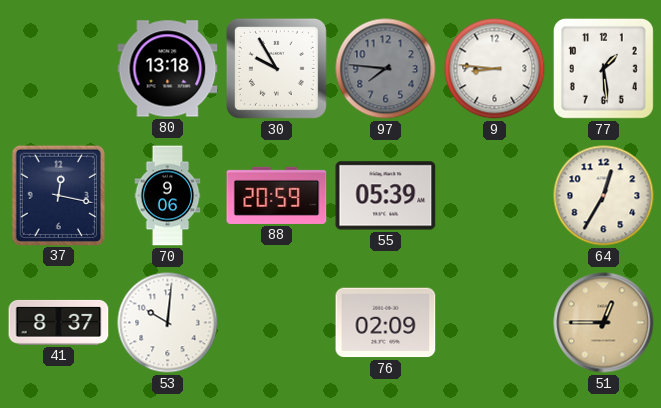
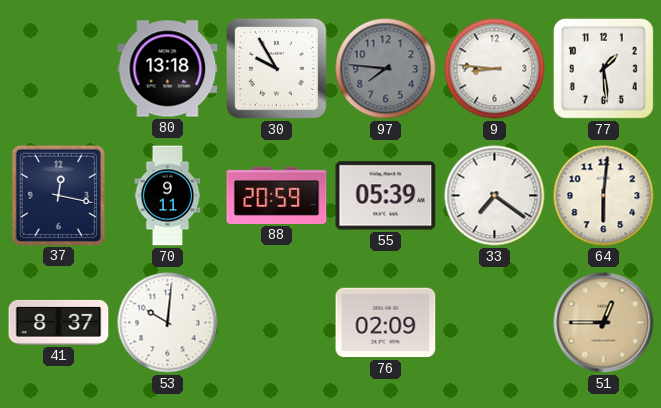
70: 9:06 -> 9:11 (168, 196)
33: none -> 7:21 (495, 196)
64: 12:35 -> 6:01 (604, 196)
